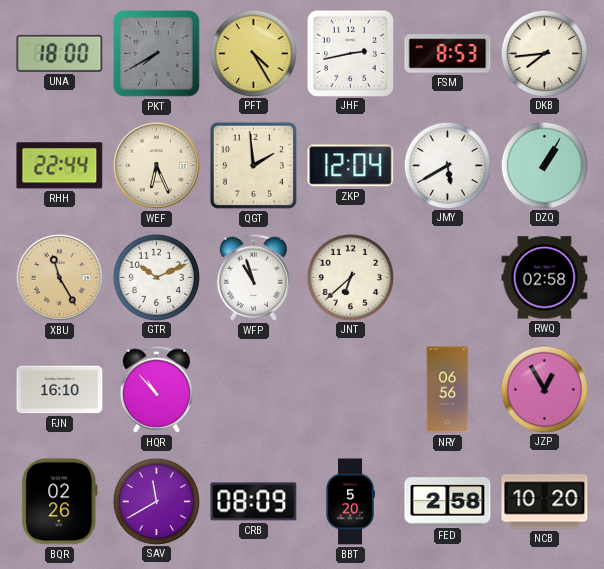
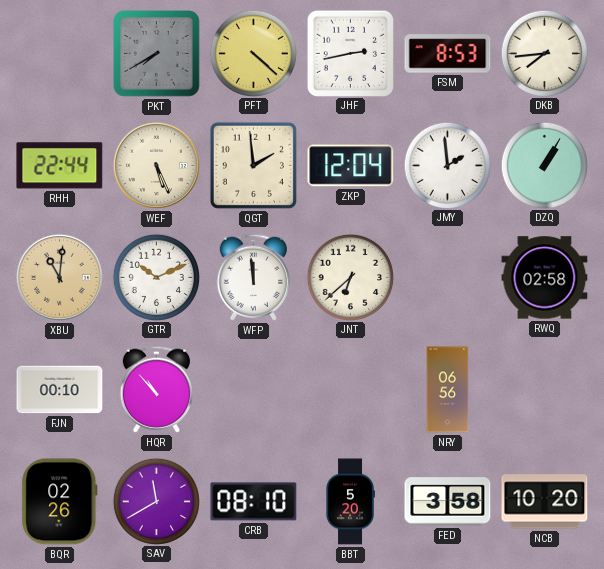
UNA: 18:00 -> none (60, 53)
PFT: 4:25 -> 4:22 (253, 53)
WEF: 6:26 -> 5:26 (156, 165)
JMY: 5:40 -> 1:59 (447, 165)
XBU: 11:25 -> 11:01 (59, 277)
WFP: 10:57 -> 11:59 (253, 277)
FJN: 16:10 -> 00:10 (60, 390)
JZP: 12:55 -> none (544, 389)
CRB: 08:09 -> 08:10 (254, 502)
FED: 2:58 -> 3:58 (448, 502)
